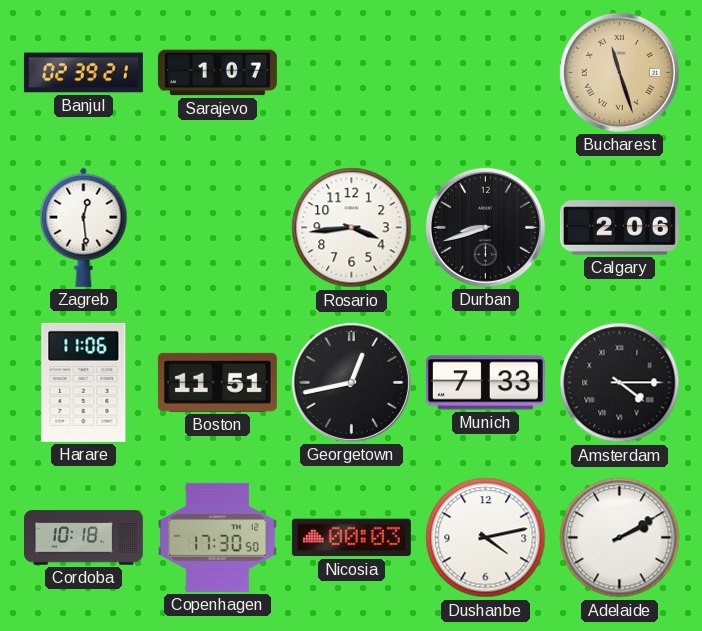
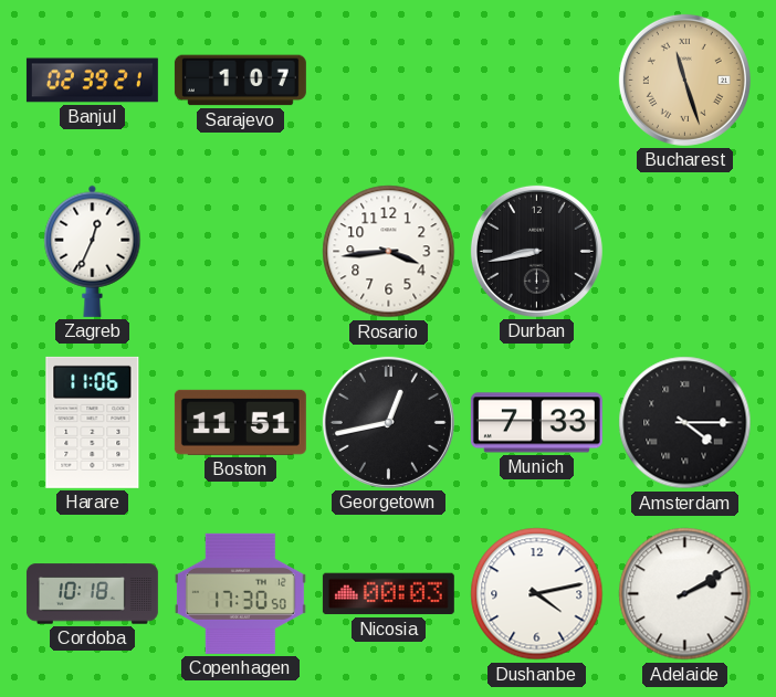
Zagreb: 12:29 -> 12:34 (93, 251)
Durban: 8:42 -> 8:43 (536, 251)
Calgary: 2:06 -> none (619, 228)
